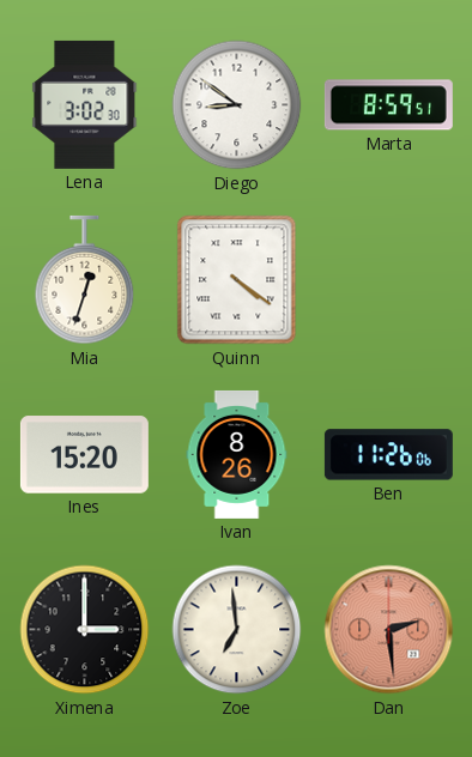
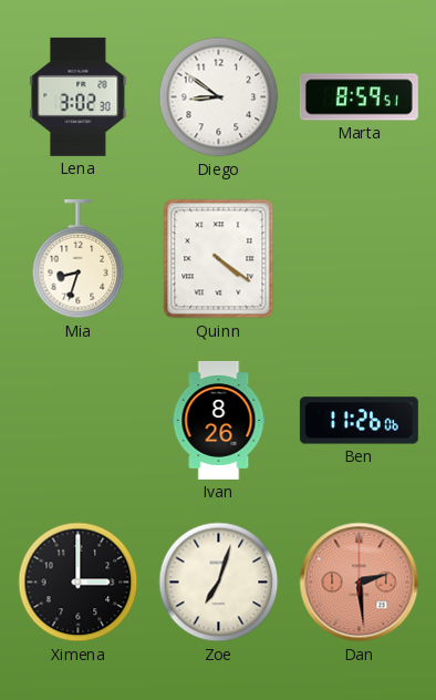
Mia: 12:33 -> 8:33 (79, 259)
Ines: 15:20 -> none (84, 455)
Zoe: 6:59 -> 7:03 (219, 583)
